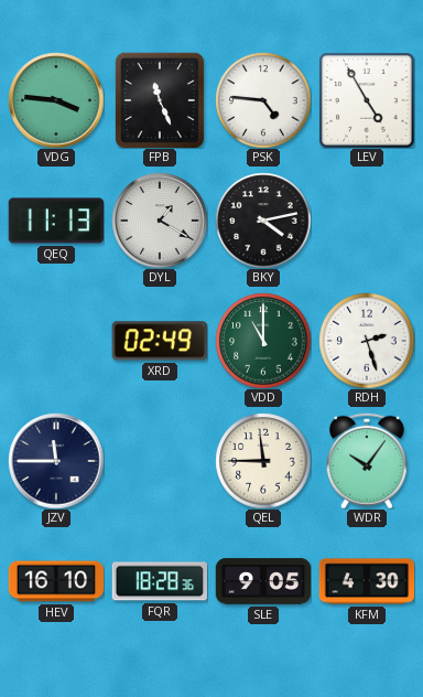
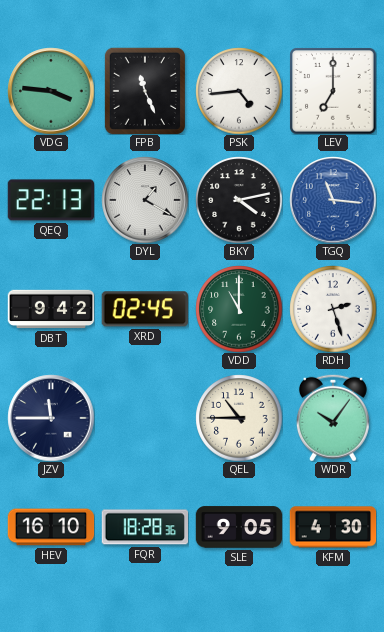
PSK: 4:46 -> 4:44 (239, 91)
LEV: 4:55 -> 7:00 (333, 91)
QEQ: 11:13 -> 22:13 (50, 200)
TGQ: none -> 11:16 (333, 200)
DBT: none -> 9:42 (51, 309)
XRD: 02:49 -> 02:45 (145, 309)
QEL: 11:45 -> 10:45 (239, 418)
